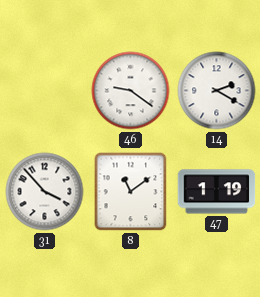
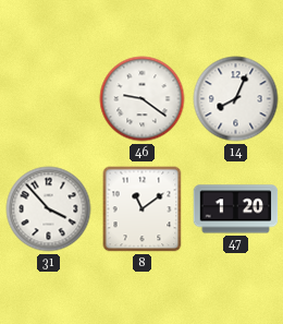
14: 2:20 -> 8:04 (236, 99)
47: 1:19 -> 1:20 (236, 209)
